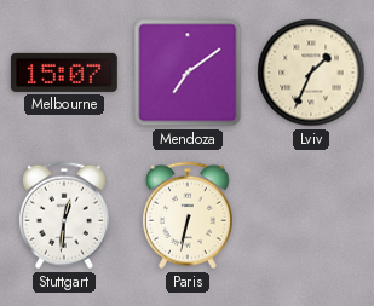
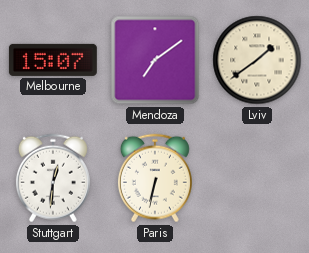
Lviv: 1:34 -> 1:39 (257, 60)
